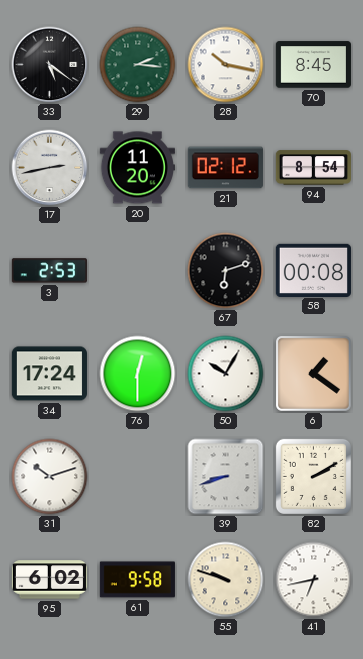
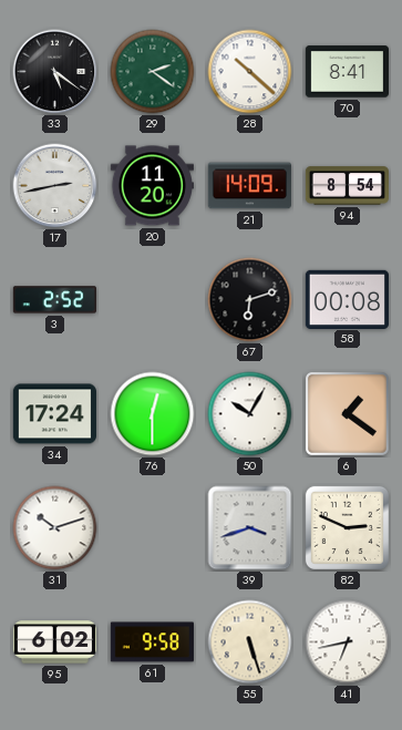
29: 2:16 -> 2:21 (153, 72)
28: 10:17 -> 10:22 (250, 72)
70: 8:45 -> 8:41 (347, 72)
21: 02:12 -> 14:09 (249, 186)
3: 2:53 -> 2:52 (54, 300)
39: 8:42 -> 3:42 (250, 528)
82: 2:10 -> 2:49 (347, 527)
55: 9:48 -> 5:27 (250, 642)
